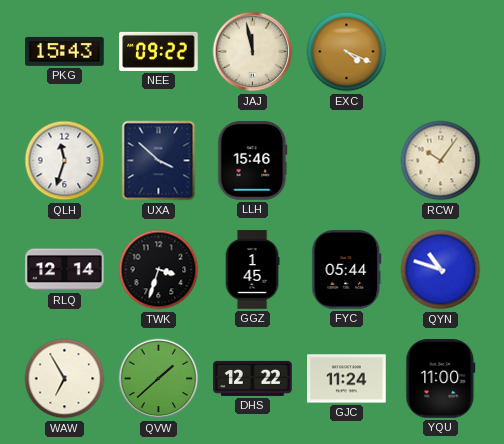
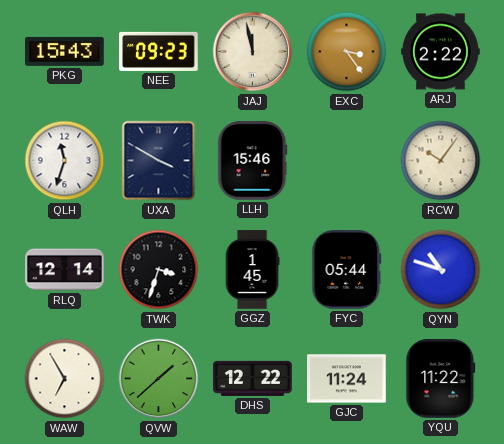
NEE: 09:22 -> 09:23 (159, 51)
EXC: 4:19 -> 3:24 (347, 52)
ARJ: none -> 2:22 (441, 52)
UXA: 3:52 -> 3:50 (159, 161)
YQU: 11:00 -> 11:22 (441, 379)
